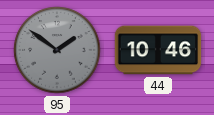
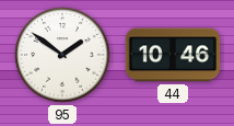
95 dial: grey -> white (62, 55)
